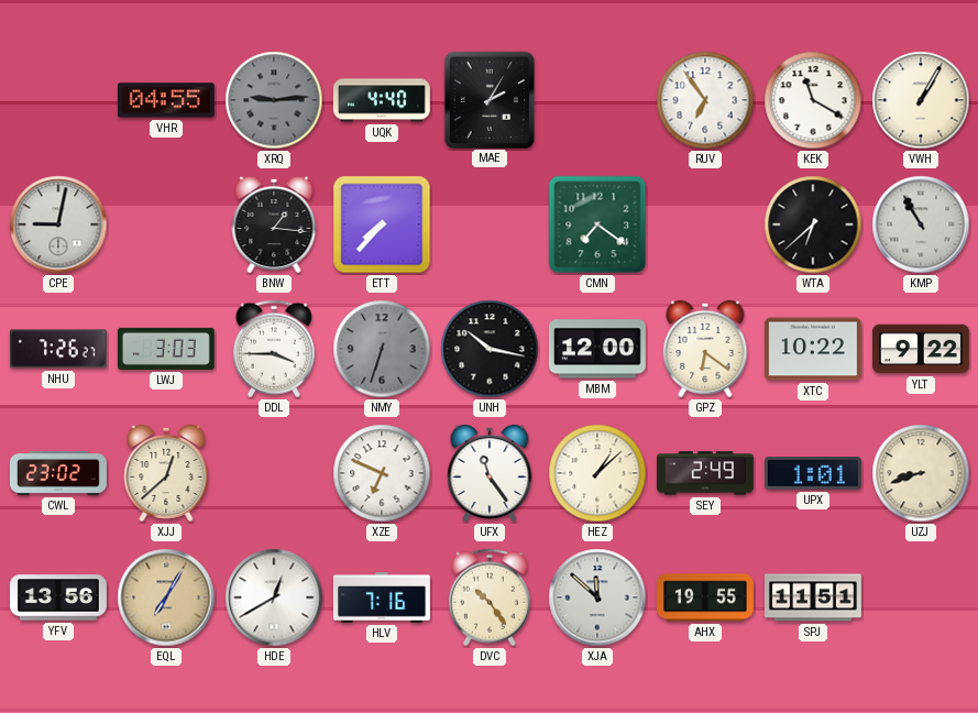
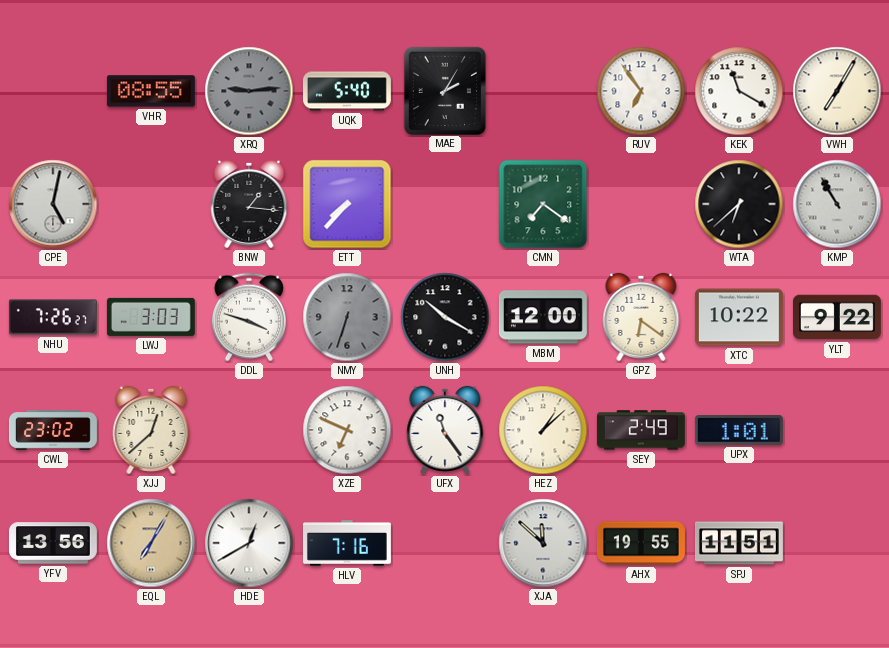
VHR: 04:55 -> 08:55 (151, 91)
UQK: 4:40 -> 5:40 (347, 91)
VWH: 1:05 -> 7:05 (837, 91)
CPE: 9:02 -> 5:02 (53, 204)
DDL: 3:45 -> 3:48 (249, 317)
UNH: 10:17 -> 10:20 (445, 317)
UZJ: 8:42 -> none (921, 473)
DVC: 10:24 -> none (490, 597)
